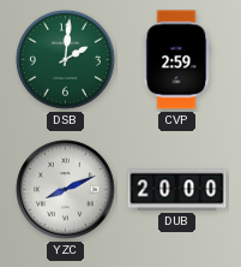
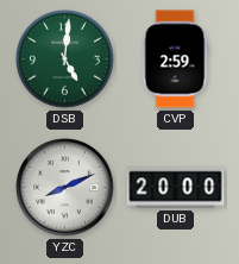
DSB: 2:01 -> 5:01 (64, 58)
